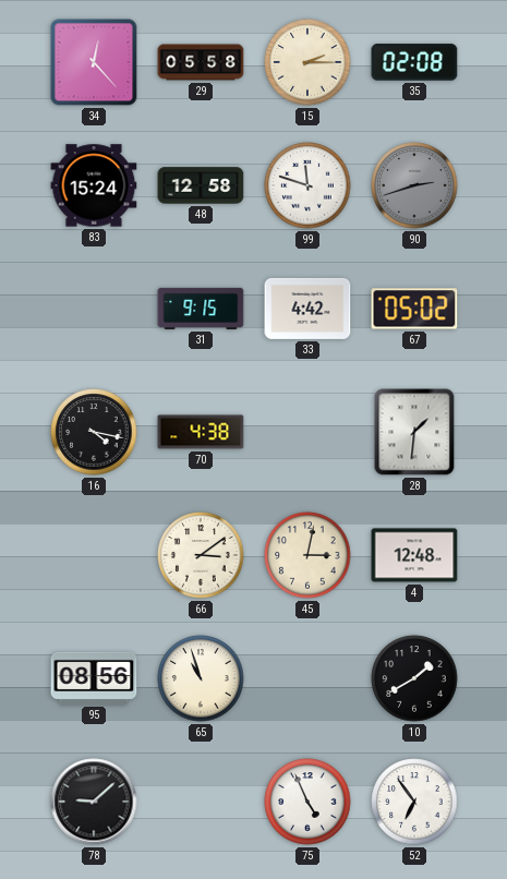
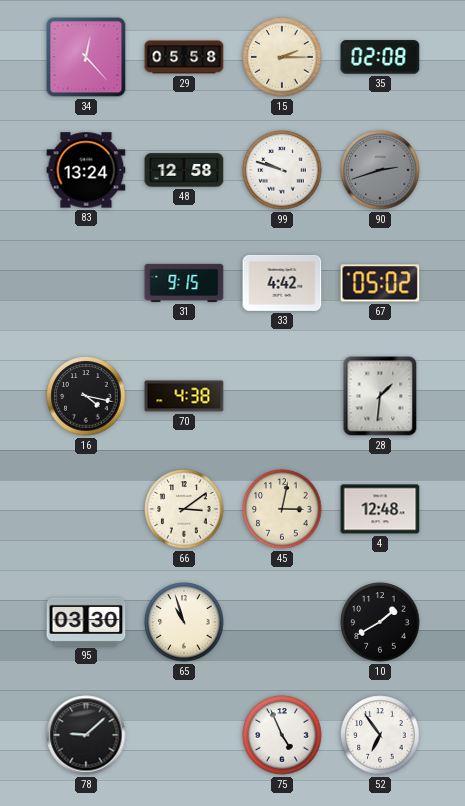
83: 15:24 -> 13:24 (86, 170)
99: 11:48 -> 9:48 (282, 170)
95: 08:56 -> 03:30 (86, 622)
